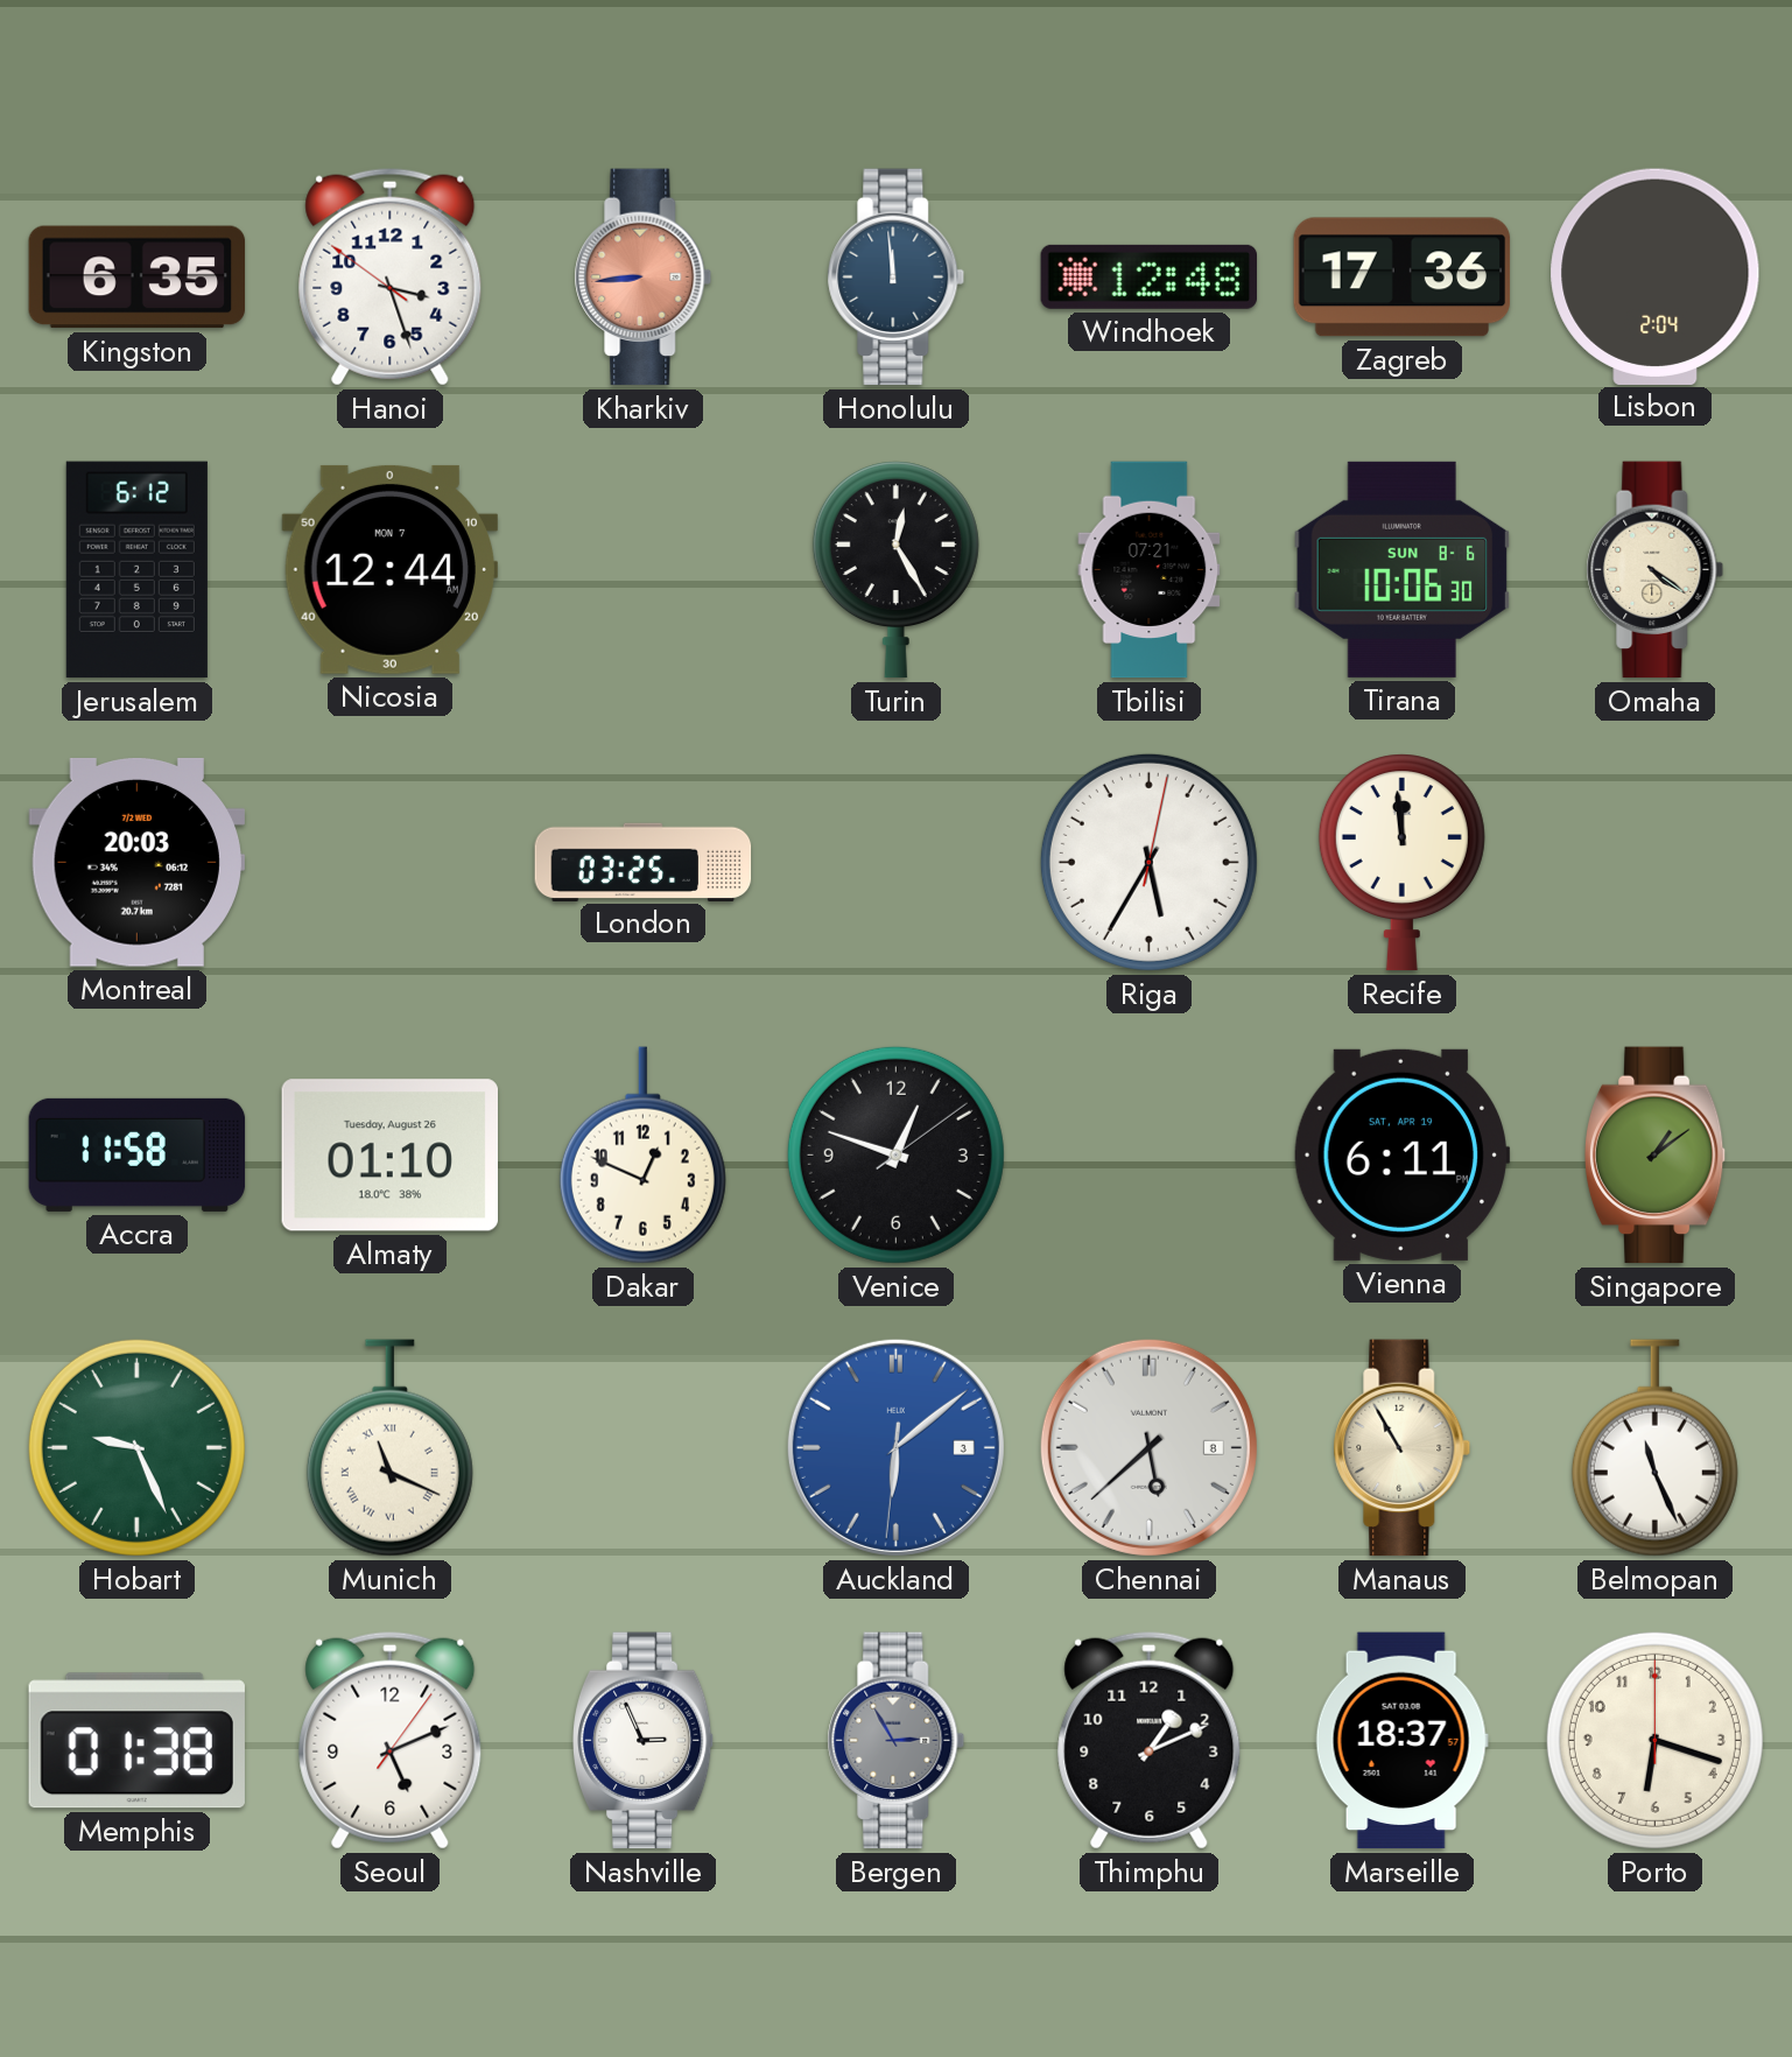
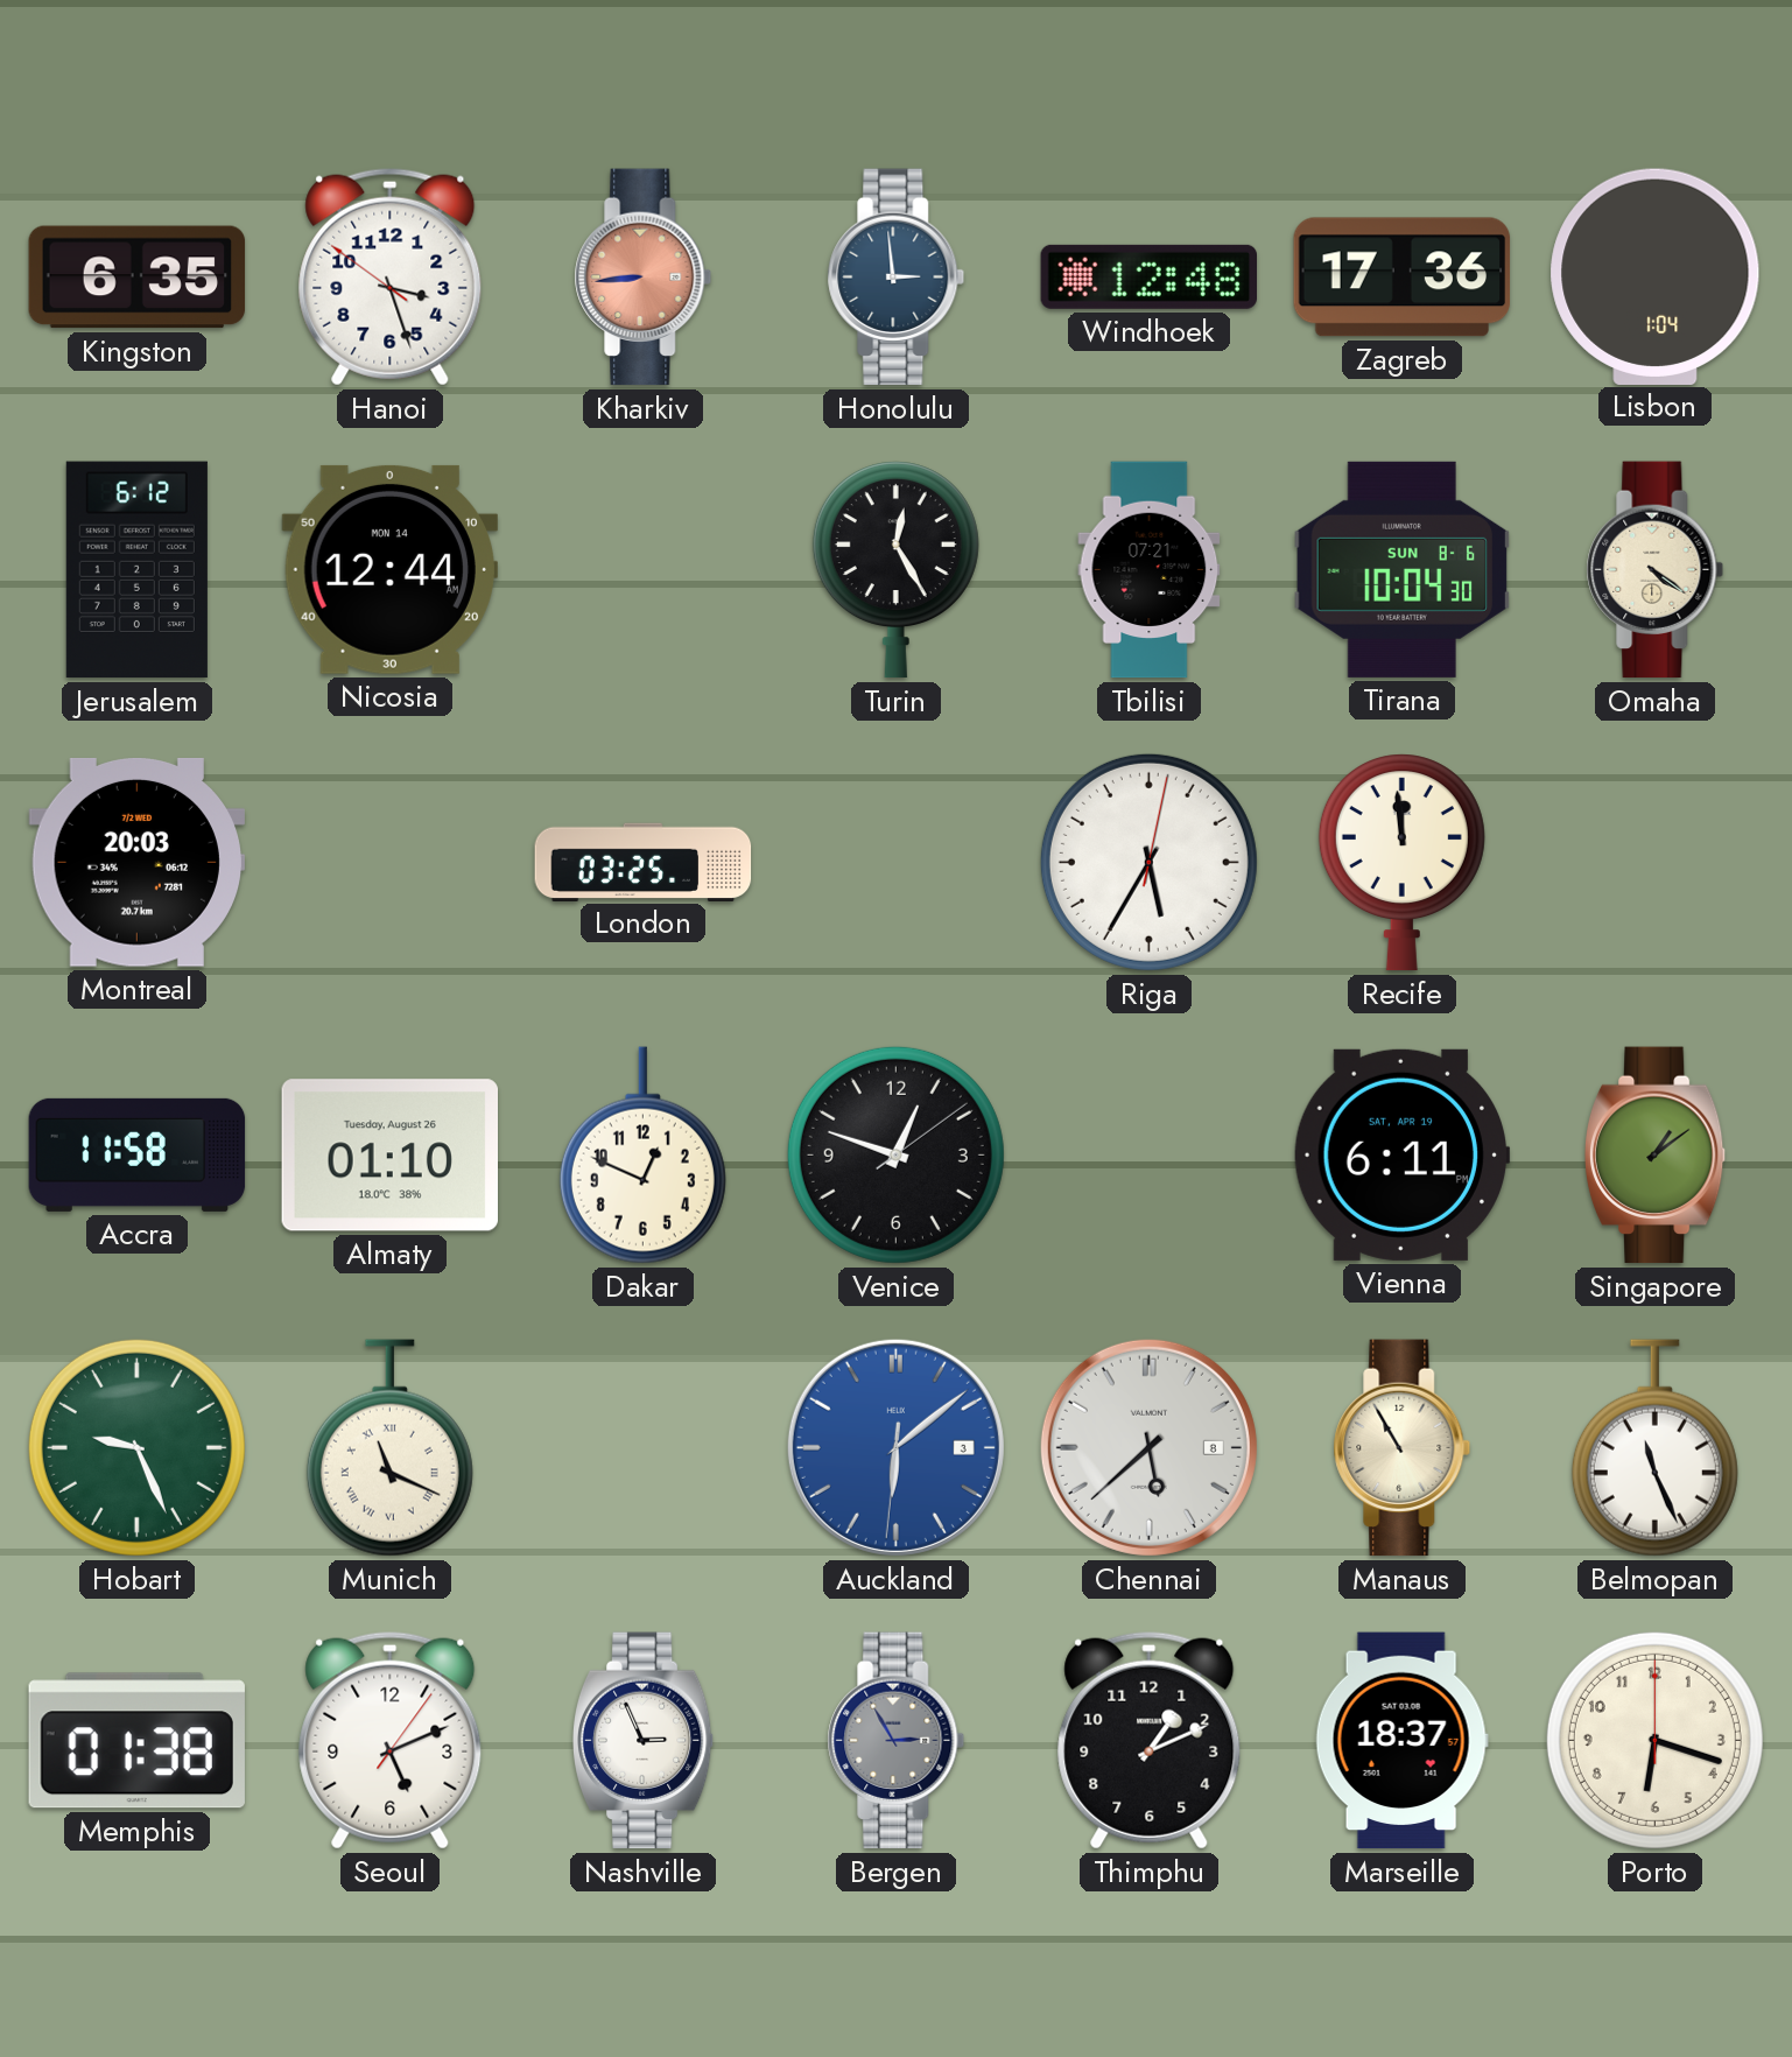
Honolulu: 11:59 -> 2:59 (897, 278)
Lisbon: 2:04 -> 1:04 (1656, 276)
Nicosia date: MON 7 -> MON 14 (389, 569)
Tirana: 10:06 -> 10:04 (1403, 569)
